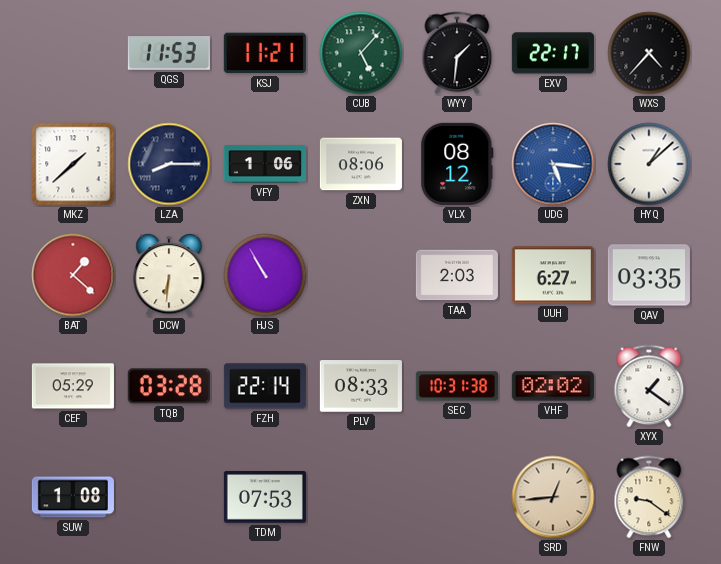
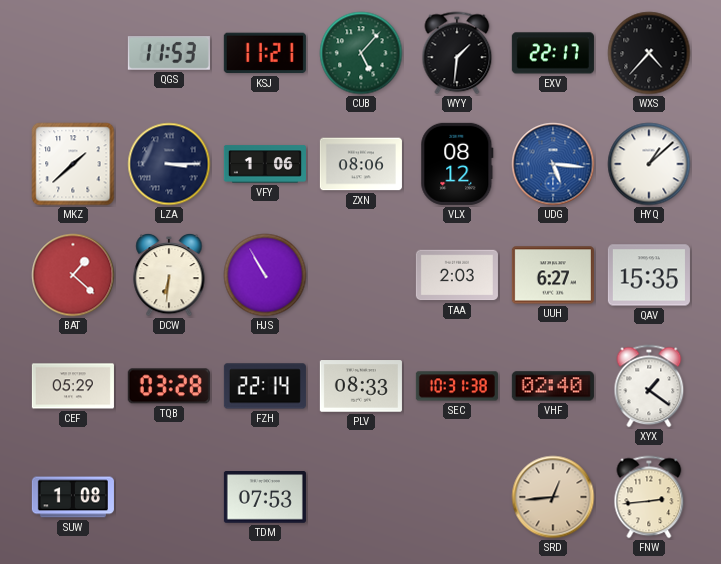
LZA: 8:15 -> 3:15 (169, 164)
QAV: 03:35 -> 15:35 (649, 275)
VHF: 02:02 -> 02:40 (553, 386)
FNW: 9:21 -> 2:44 (649, 497)
